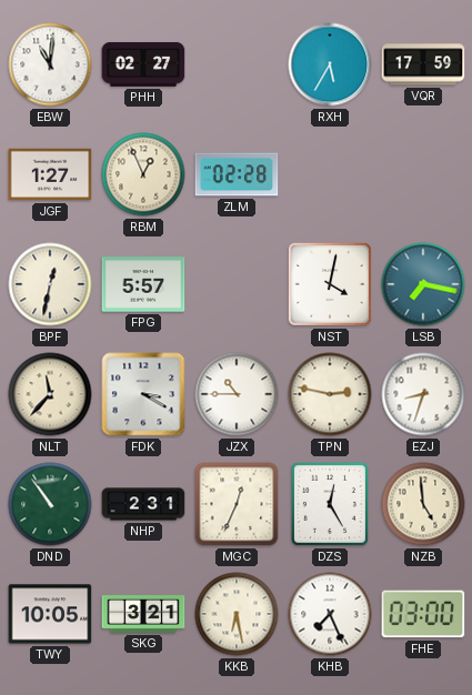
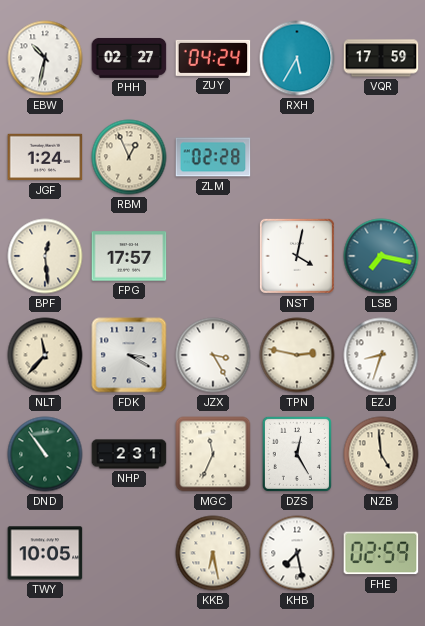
EBW: 11:01 -> 10:32 (45, 58)
ZUY: none -> 04:24 (213, 58)
JGF: 1:27 -> 1:24 (45, 157)
BPF: 12:32 -> 12:29 (45, 256)
FPG: 5:57 -> 17:57 (129, 256)
JZX: 10:45 -> 3:25 (213, 355)
MGC: 12:34 -> 11:34 (213, 454)
SKG: 3:21 -> none (143, 614)
KHB: 7:26 -> 7:28 (297, 553)
FHE: 03:00 -> 02:59 (381, 553)
